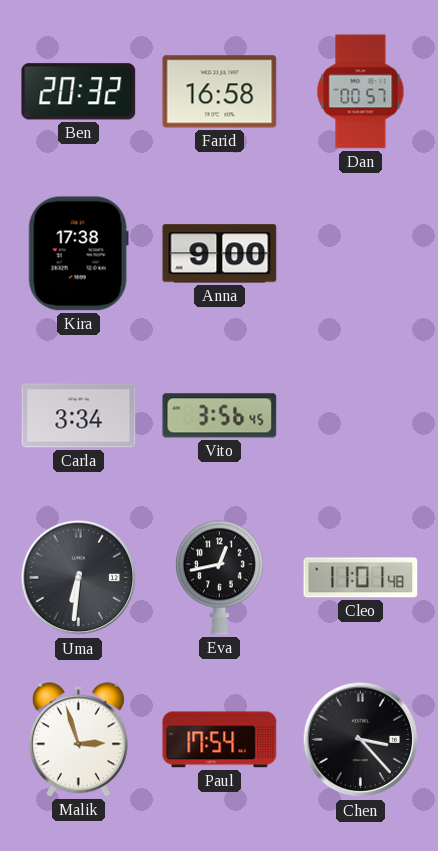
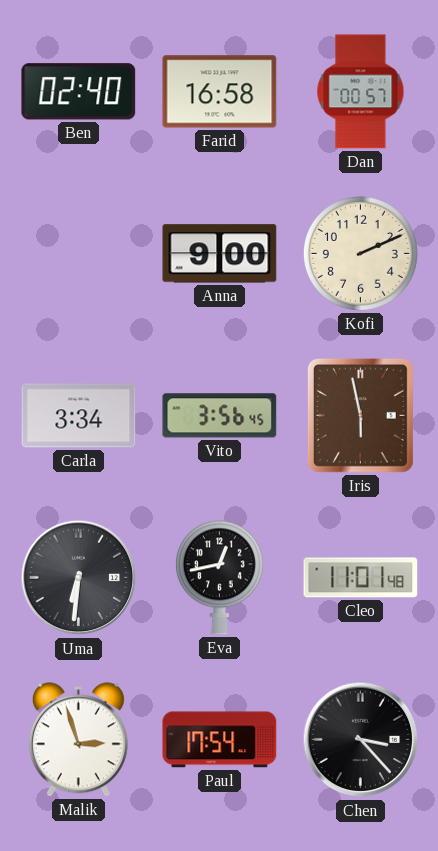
Ben: 20:32 -> 02:40 (79, 92)
Kira: 17:38 -> none (78, 254)
Kofi: none -> 2:11 (360, 253)
Iris: none -> 5:58 (360, 415)
